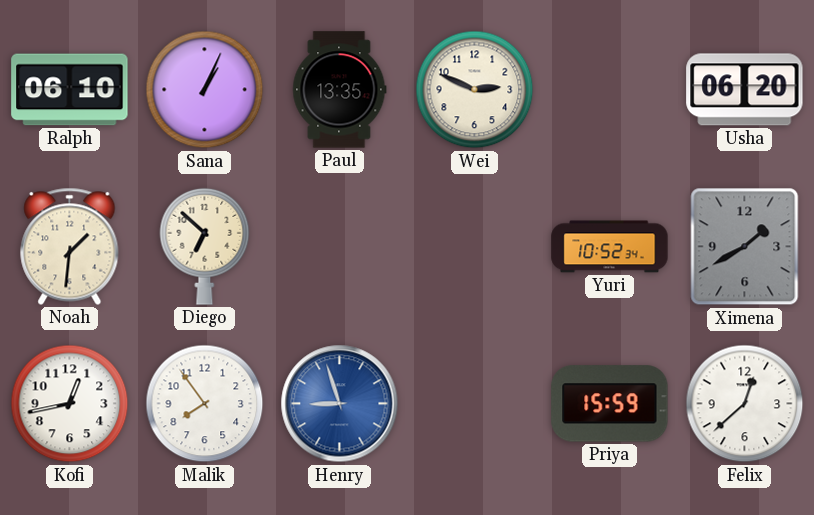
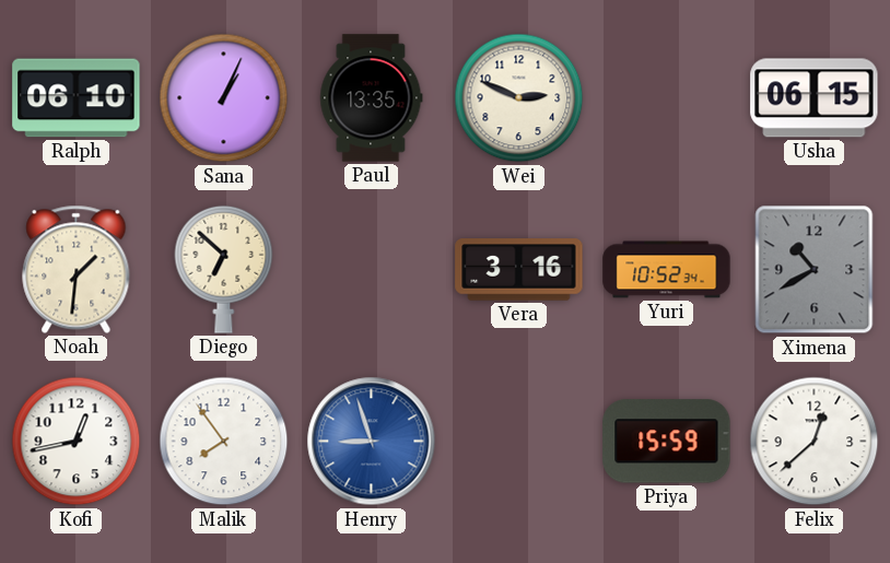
Usha: 06:20 -> 06:15 (815, 98)
Vera: none -> 3:16 (519, 270)
Ximena: 1:40 -> 10:40 (815, 270)
